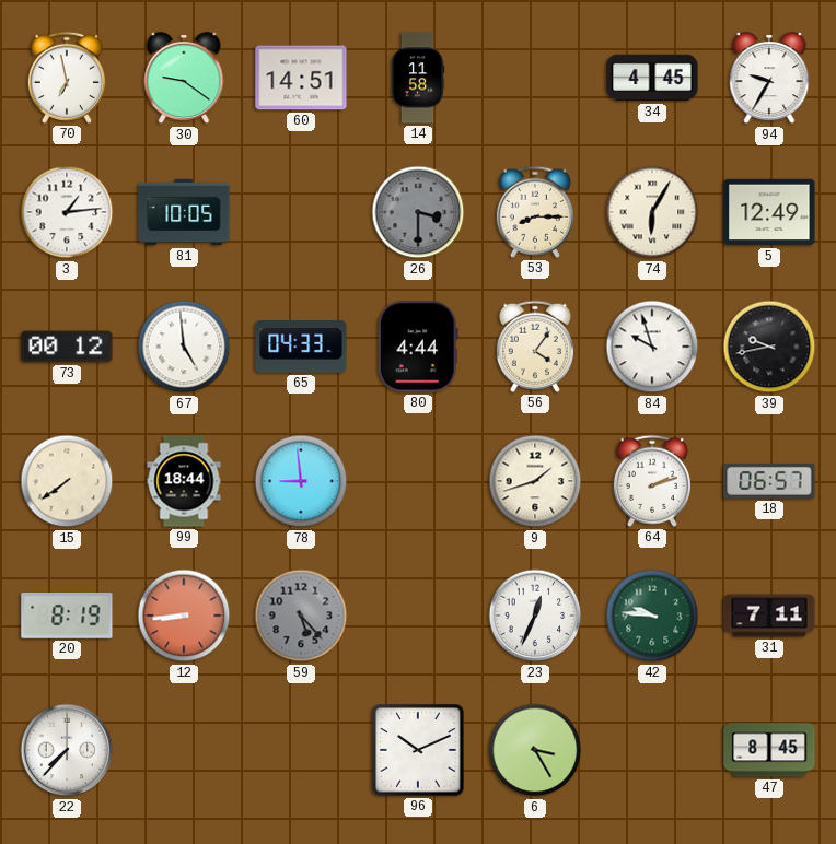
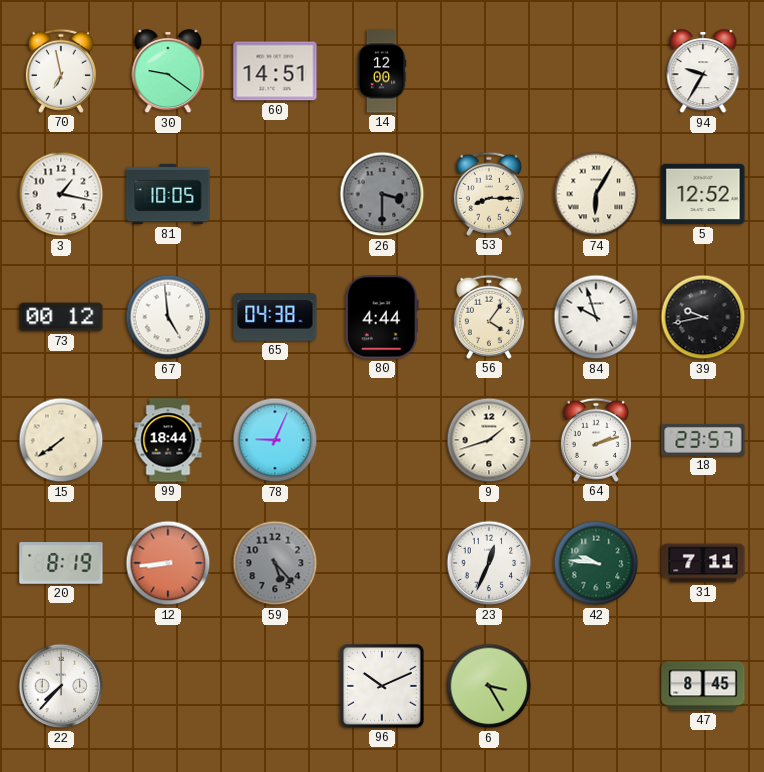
14: 11:58 -> 12:00 (382, 71)
34: 4:45 -> none (652, 78)
3: 1:14 -> 1:17 (61, 194)
5: 12:49 -> 12:52 (703, 194)
65: 04:33 -> 04:38 (275, 317)
78: 8:59 -> 9:04 (275, 440)
18: 06:57 -> 23:57 (703, 440)
